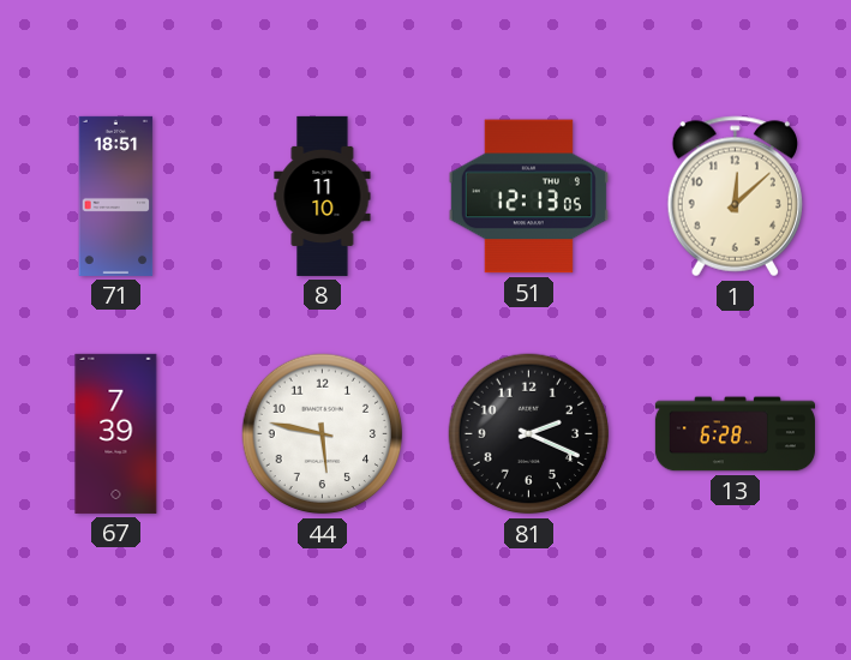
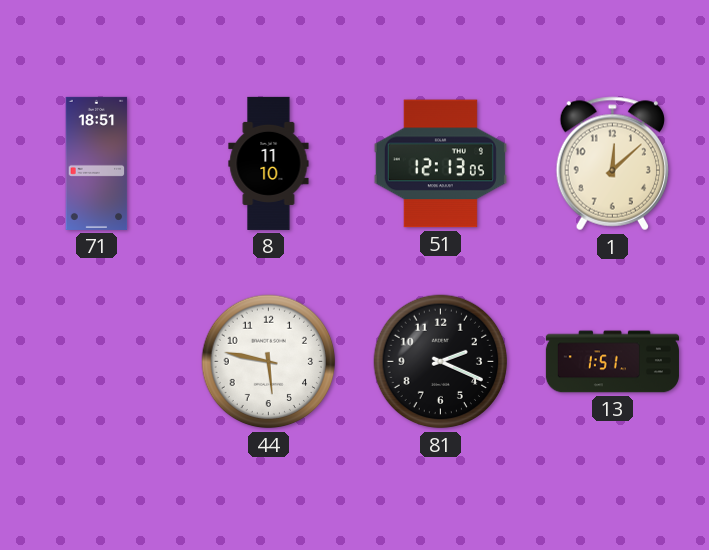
67: 7:39 -> none (116, 433)
13: 6:28 -> 1:51 (612, 362)
